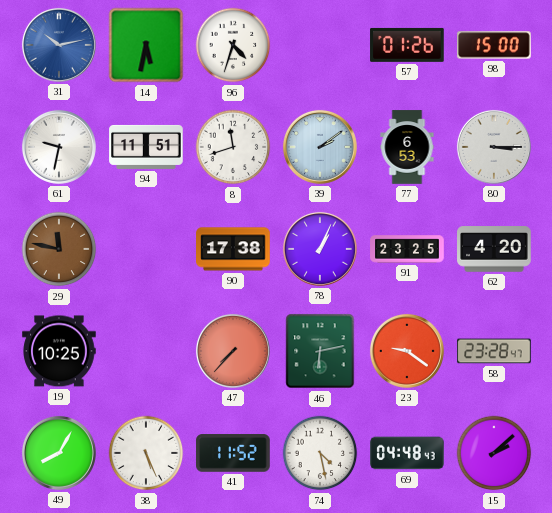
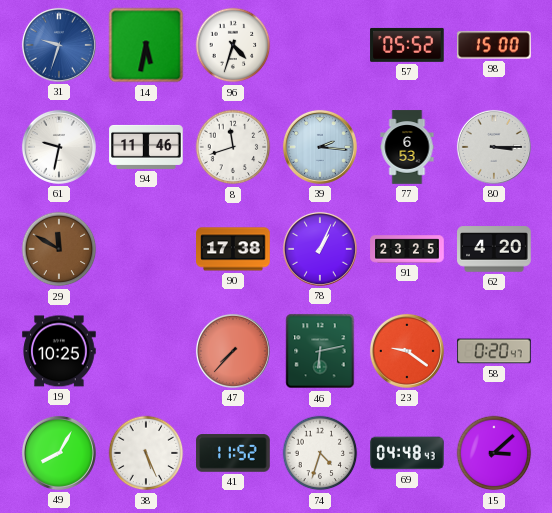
31: 10:13 -> 9:33 (59, 45)
57: 01:26 -> 05:52 (407, 45)
94: 11:51 -> 11:46 (146, 147)
39: 2:09 -> 2:16 (320, 147)
29: 11:47 -> 11:50 (59, 249)
58: 23:28 -> 0:20 (494, 351)
74: 4:28 -> 4:33 (320, 453)
15: 2:08 -> 3:08 (494, 453)
